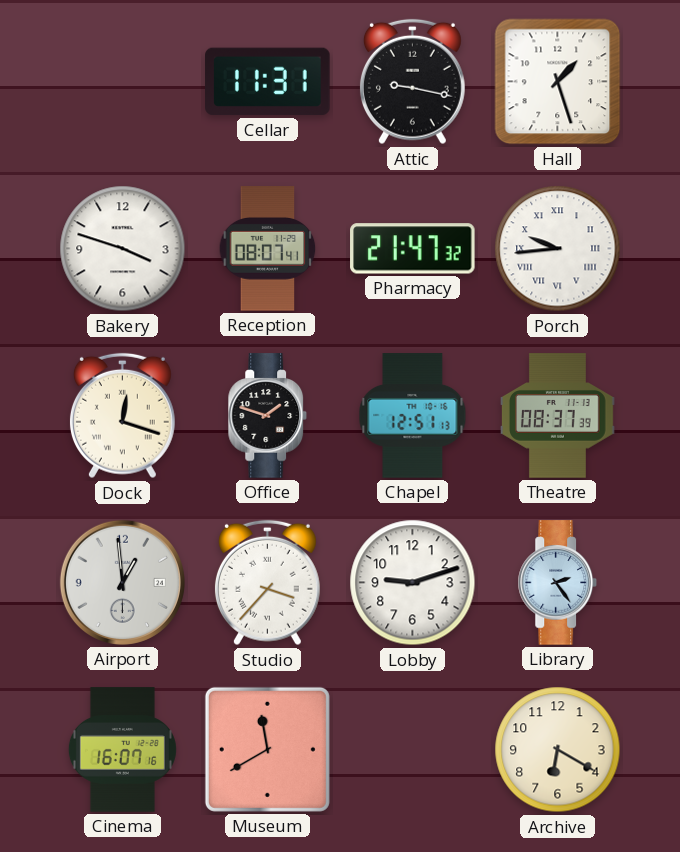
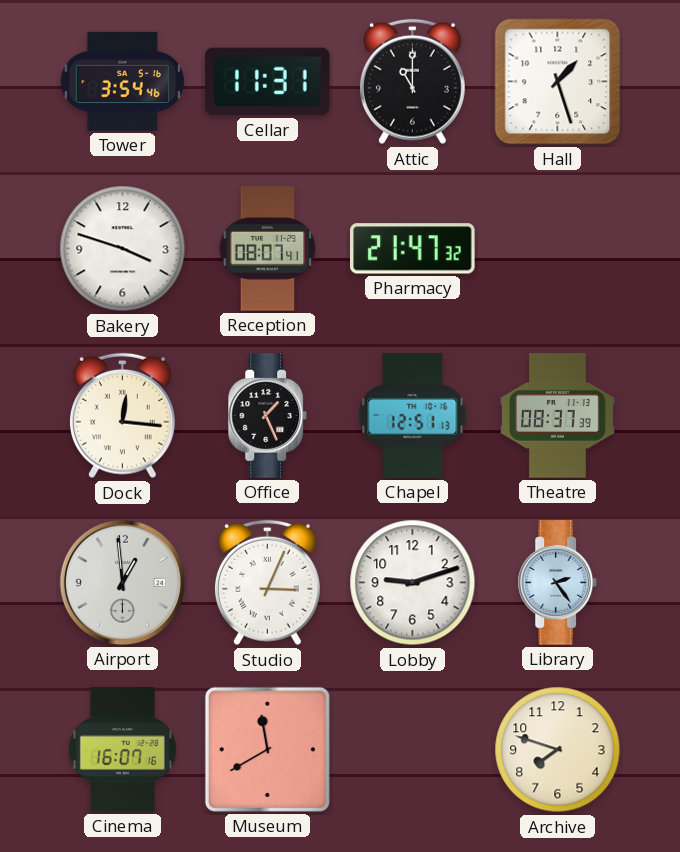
Tower: none -> 3:54 (122, 81)
Attic: 9:17 -> 11:00 (412, 82)
Porch: 9:44 -> none (558, 249)
Dock: 12:18 -> 12:16 (122, 416)
Office: 1:48 -> 1:26 (268, 416)
Studio: 3:37 -> 3:04 (267, 583)
Archive: 6:20 -> 7:48 (558, 750)
